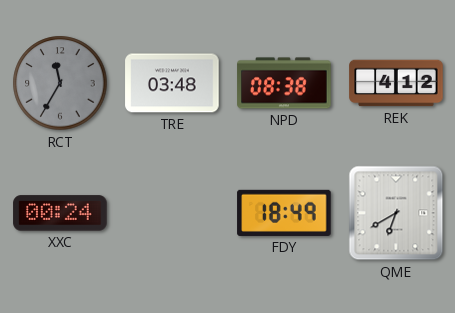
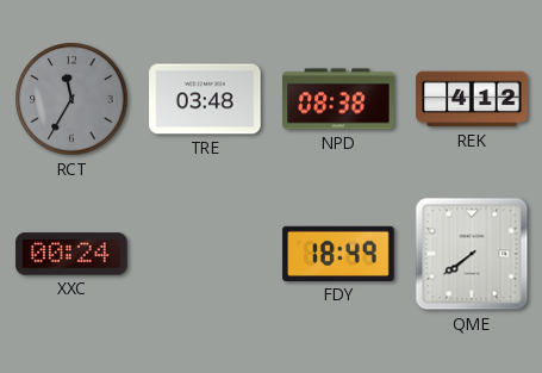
QME: 6:40 -> 7:39 (472, 254)
